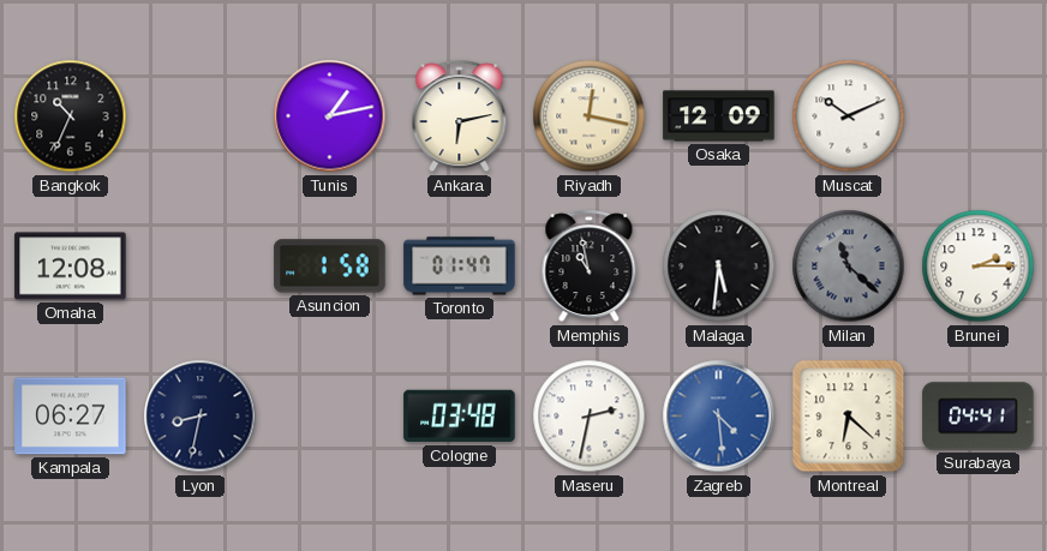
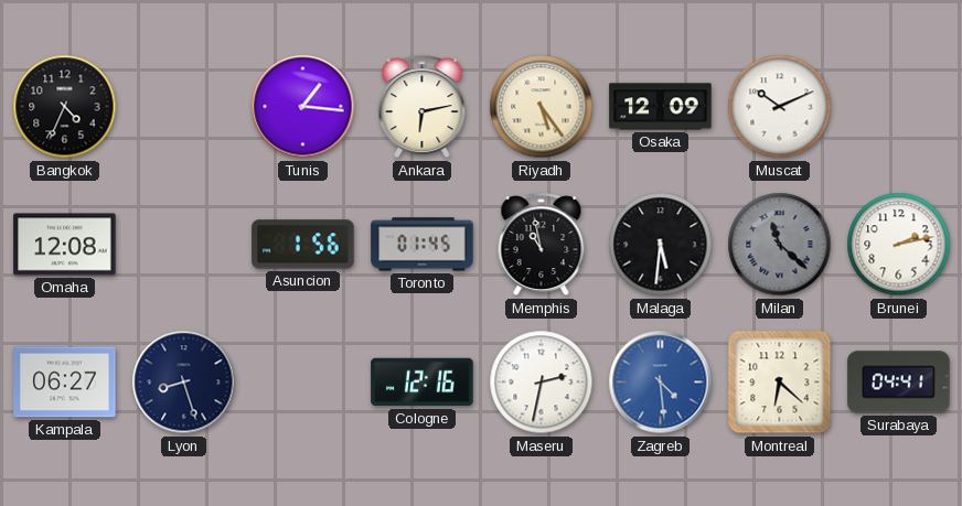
Bangkok: 10:34 -> 4:34 (65, 107)
Tunis: 1:13 -> 1:16 (303, 107)
Riyadh: 12:17 -> 5:24 (542, 107)
Asuncion: 1:58 -> 1:56 (303, 245)
Toronto: 01:47 -> 01:45 (423, 245)
Brunei: 2:15 -> 2:13 (899, 245)
Lyon: 8:32 -> 8:27 (184, 383)
Cologne: 03:48 -> 12:16 (423, 383)
